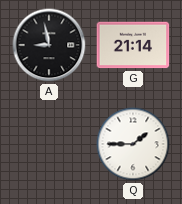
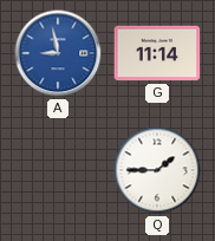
A dial: black -> blue (58, 53)
G: 21:14 -> 11:14 (157, 53)
